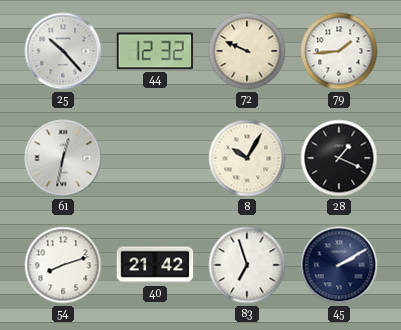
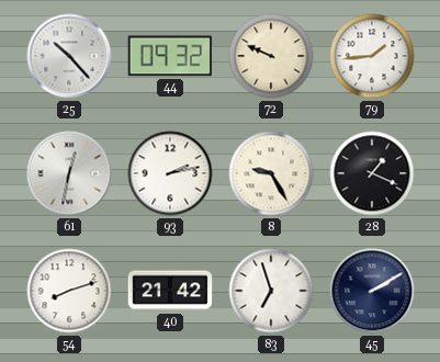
44: 12:32 -> 09:32 (170, 56)
93: none -> 2:13 (170, 173)
8: 10:05 -> 9:25 (271, 173)
